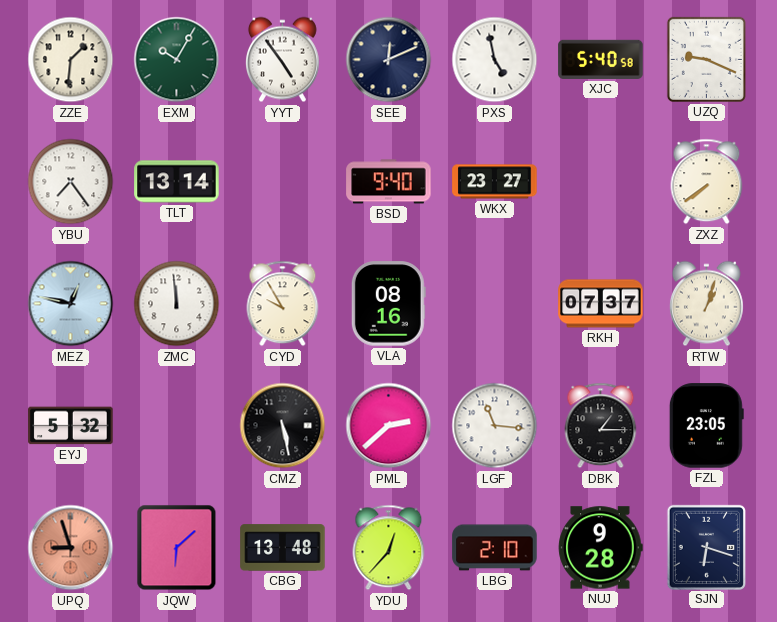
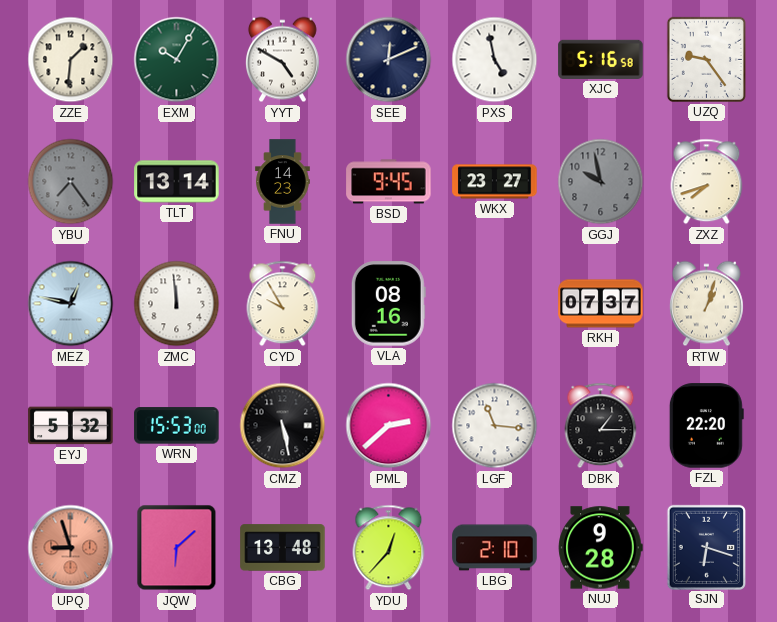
YYT: 4:54 -> 4:50 (282, 60)
XJC: 5:40 -> 5:16 (601, 59)
UZQ: 9:19 -> 9:24 (706, 59)
YBU dial: white -> grey (71, 182)
FNU: none -> 14:23 (283, 182)
BSD: 9:40 -> 9:45 (389, 182)
GGJ: none -> 9:58 (601, 182)
ZXZ: 7:39 -> 7:42 (707, 182)
WRN: none -> 15:53 (177, 426)
FZL: 23:05 -> 22:20 (706, 426)
